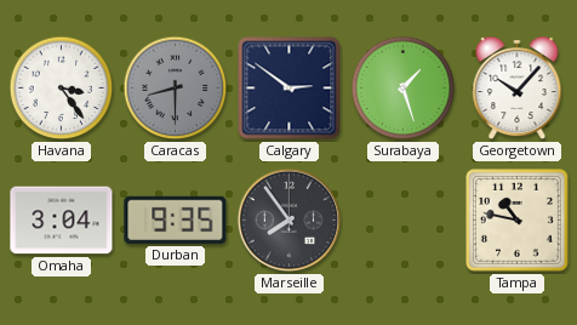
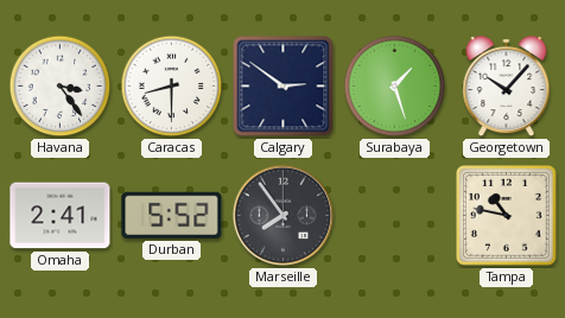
Caracas dial: grey -> white (172, 87)
Omaha: 3:04 -> 2:41 (61, 216)
Durban: 9:35 -> 5:52 (172, 215)
